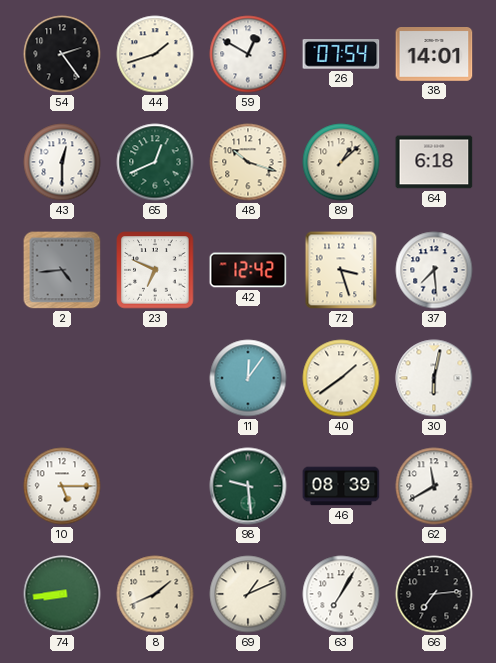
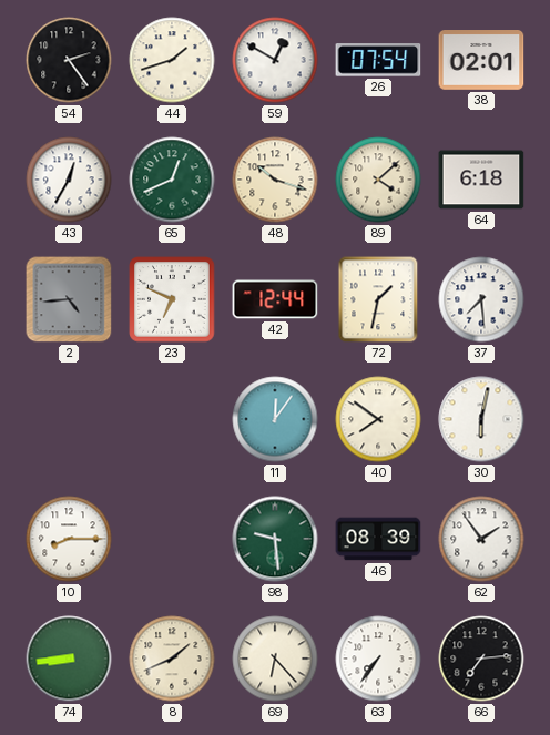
38: 14:01 -> 02:01 (481, 60)
43: 12:30 -> 12:35 (69, 180)
89: 1:08 -> 4:08 (378, 180)
42: 12:42 -> 12:44 (275, 299)
72: 3:27 -> 1:32 (378, 299)
40: 1:39 -> 7:51 (378, 419)
10: 5:15 -> 8:15 (69, 539)
62: 11:40 -> 1:54 (481, 539)
69: 1:11 -> 6:23 (275, 659)
63: 7:05 -> 7:36 (378, 659)
